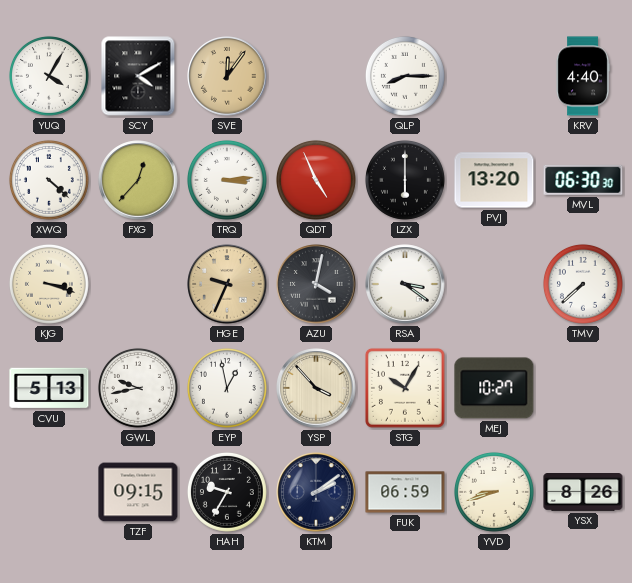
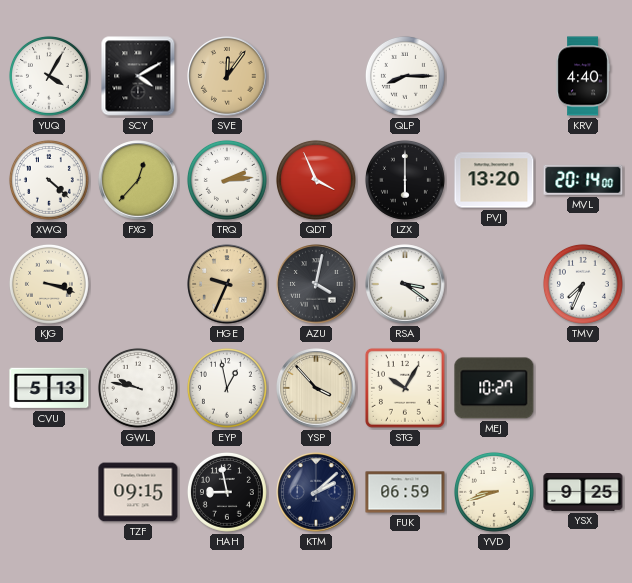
TRQ: 3:14 -> 2:14 (227, 180)
QDT: 4:56 -> 3:56 (316, 180)
MVL: 06:30 -> 20:14 (583, 180)
TMV: 7:38 -> 7:34 (583, 284)
GWL: 9:43 -> 9:47 (138, 388)
HAH: 9:35 -> 8:58 (227, 492)
KTM: 2:09 -> 2:08 (316, 492)
YSX: 8:26 -> 9:25 (583, 493)
